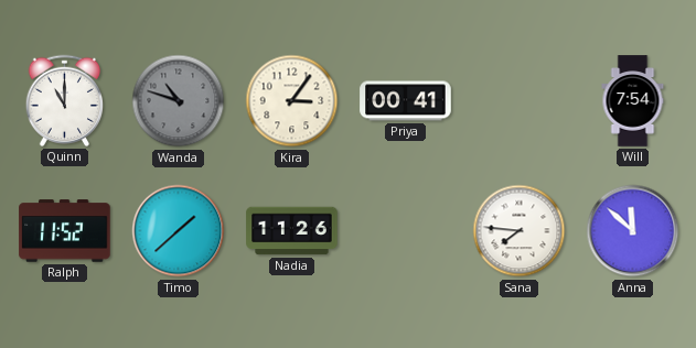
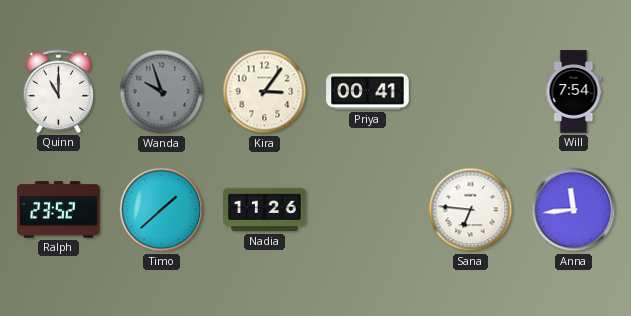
Wanda: 10:48 -> 9:57 (162, 92)
Ralph: 11:52 -> 23:52 (59, 210)
Sana: 7:46 -> 6:46 (471, 210)
Anna: 11:52 -> 11:44 (574, 210)
